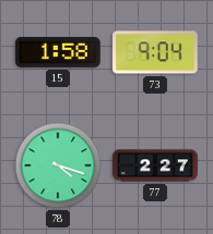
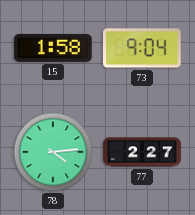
78: 4:18 -> 4:14 (53, 152)
